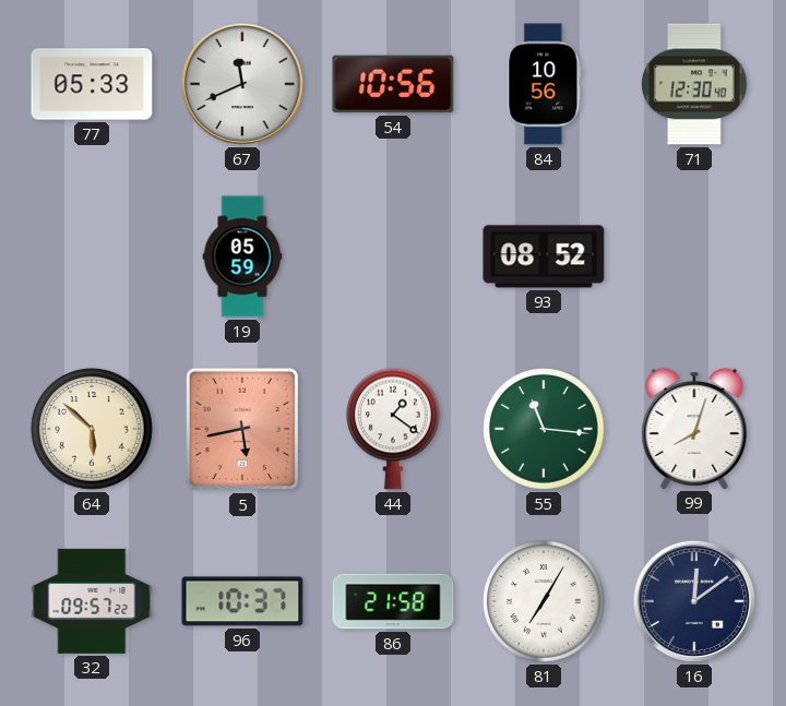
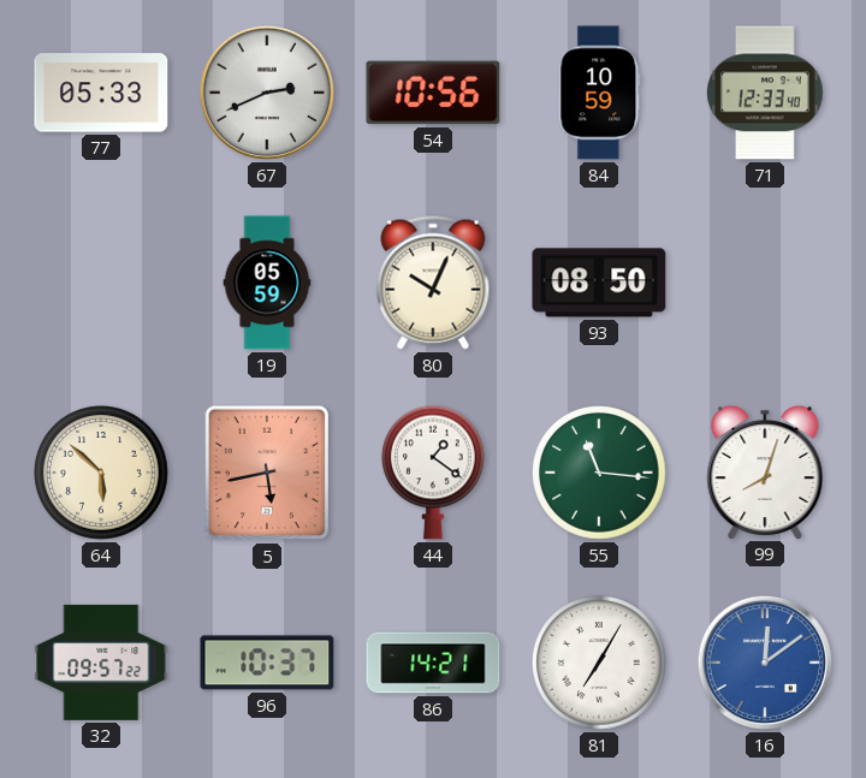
67: 11:41 -> 2:41 (267, 93)
84: 10:56 -> 10:59 (599, 93)
71: 12:30 -> 12:33 (765, 93)
80: none -> 10:04 (433, 283)
93: 08:52 -> 08:50 (599, 283)
86: 21:58 -> 14:21 (433, 663)
16 dial: navy -> blue (765, 663)
